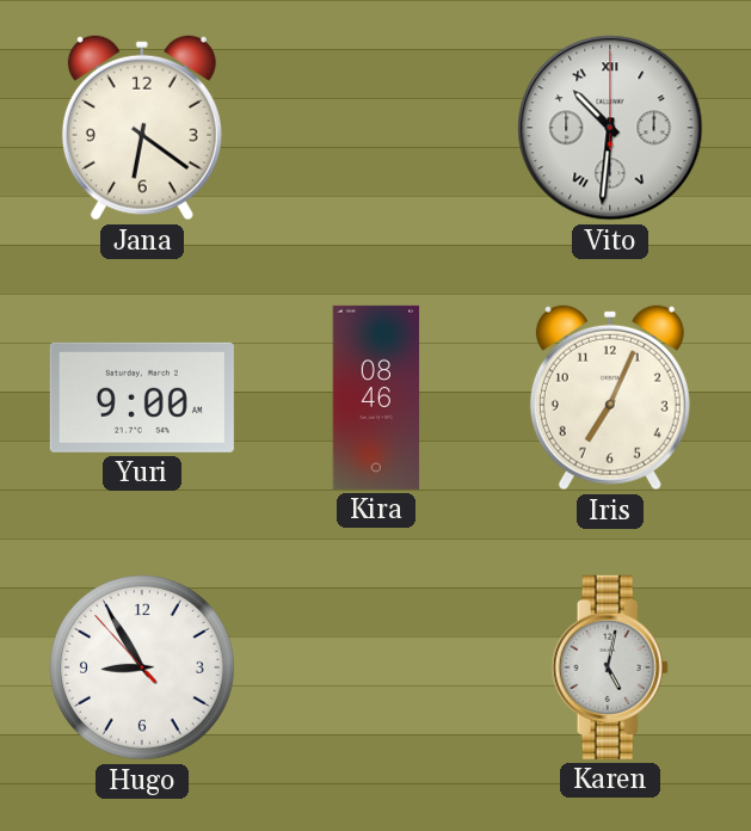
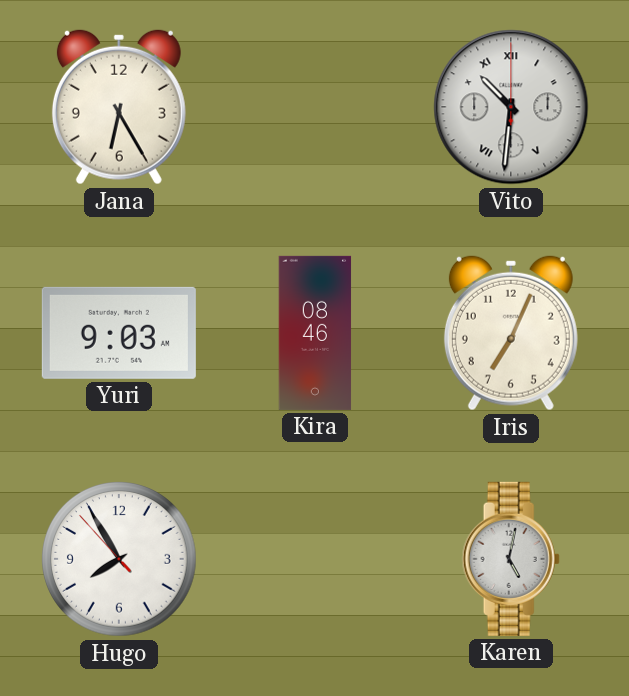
Jana: 6:21 -> 6:25 (119, 107)
Yuri: 9:00 -> 9:03 (119, 333)
Hugo: 8:54 -> 7:54 (120, 560)
